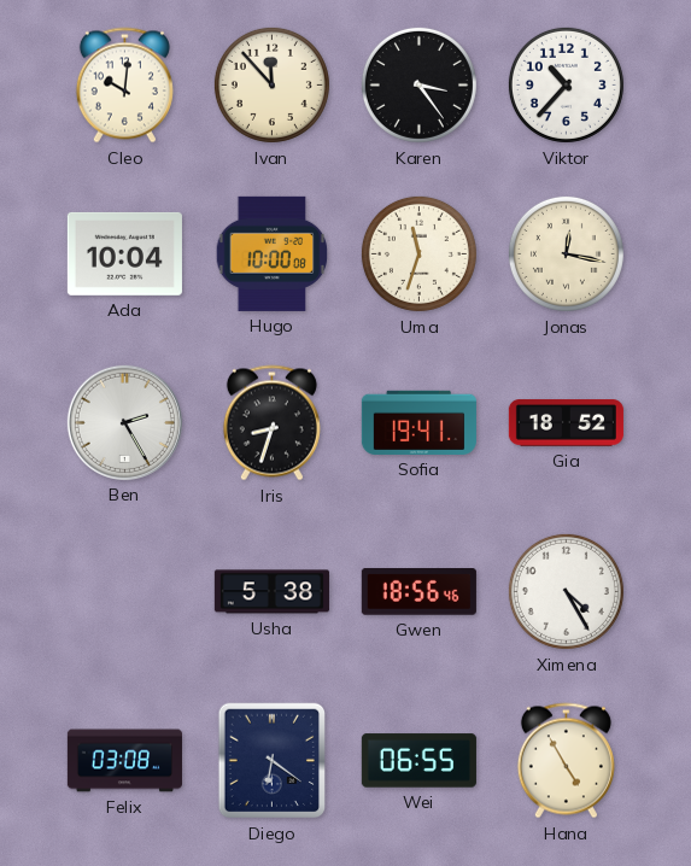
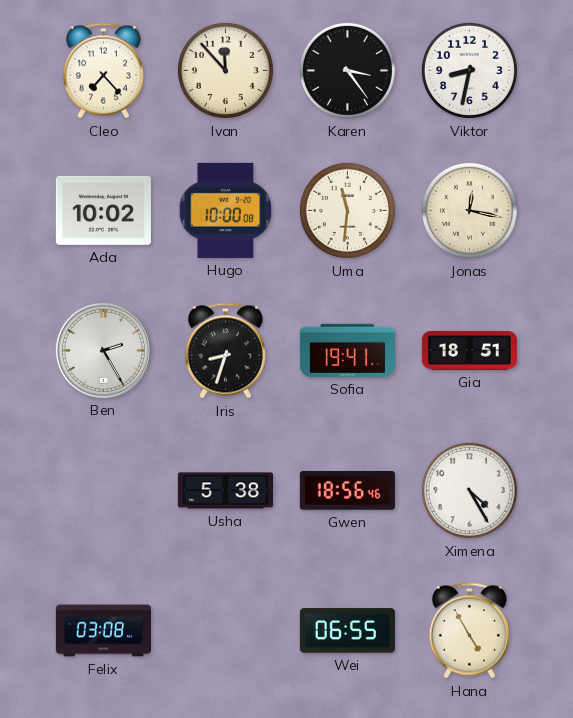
Cleo: 10:01 -> 7:23 (103, 71)
Viktor: 10:37 -> 8:32 (469, 70)
Ada: 10:04 -> 10:02 (103, 210)
Uma: 11:33 -> 11:31 (347, 210)
Gia: 18:52 -> 18:51 (469, 351)
Diego: 6:21 -> none (271, 761)
